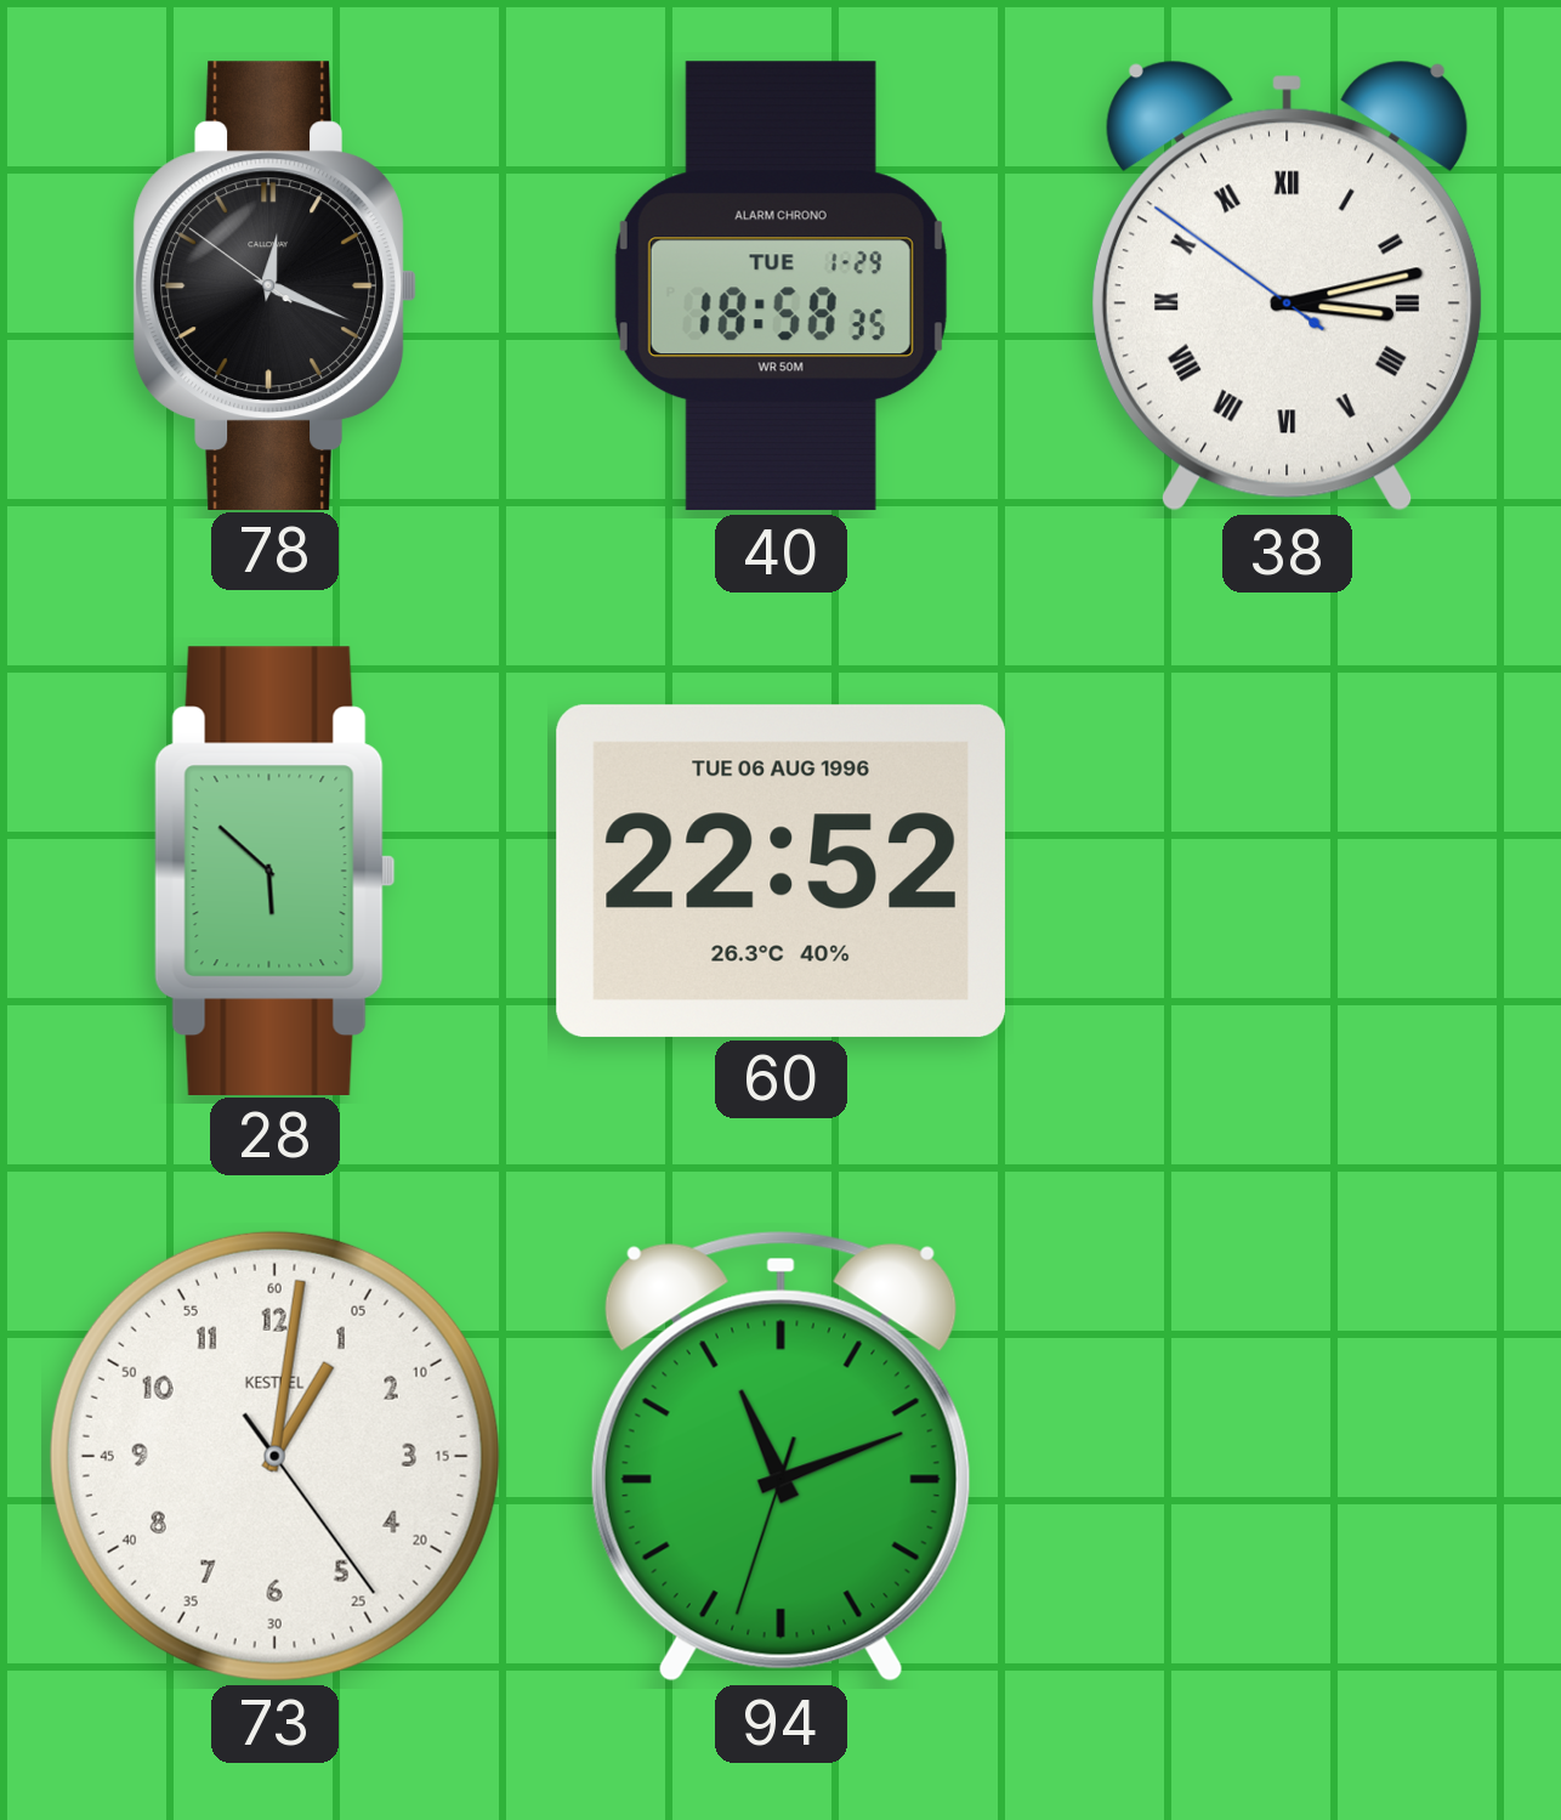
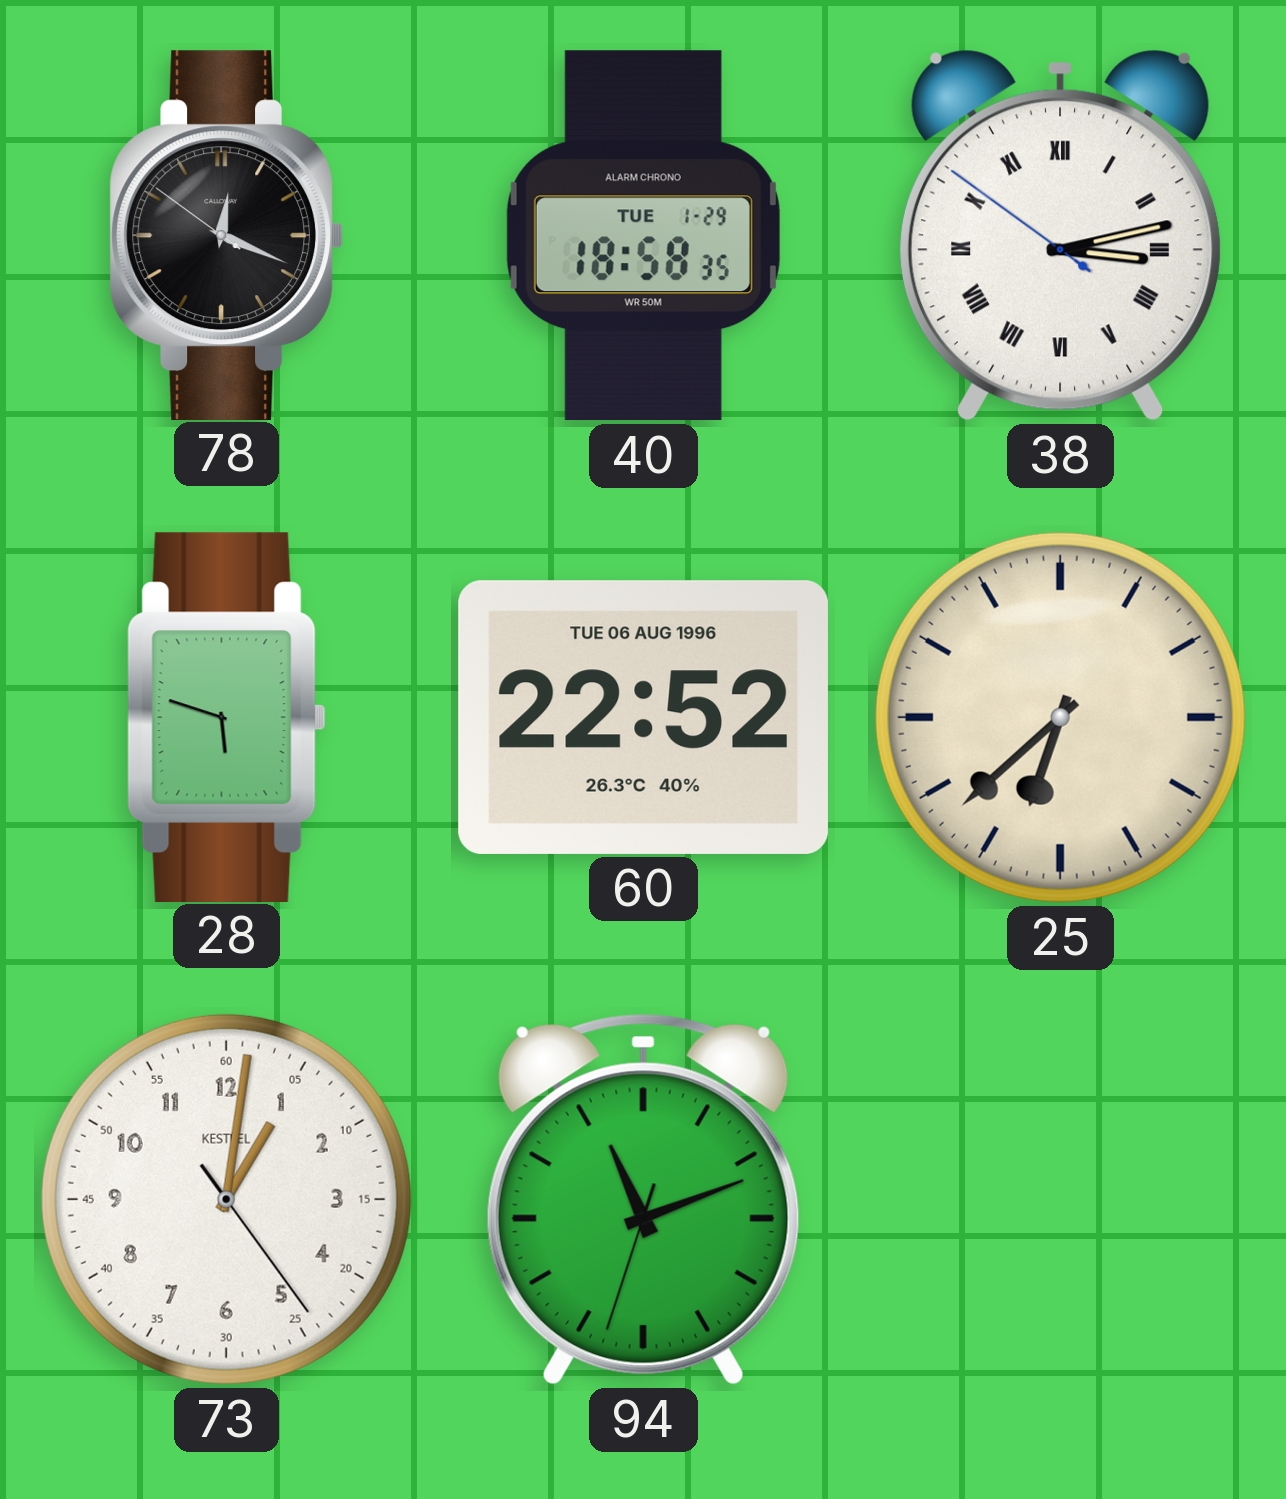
28: 5:52 -> 5:48 (227, 717)
25: none -> 6:38 (1060, 717)
